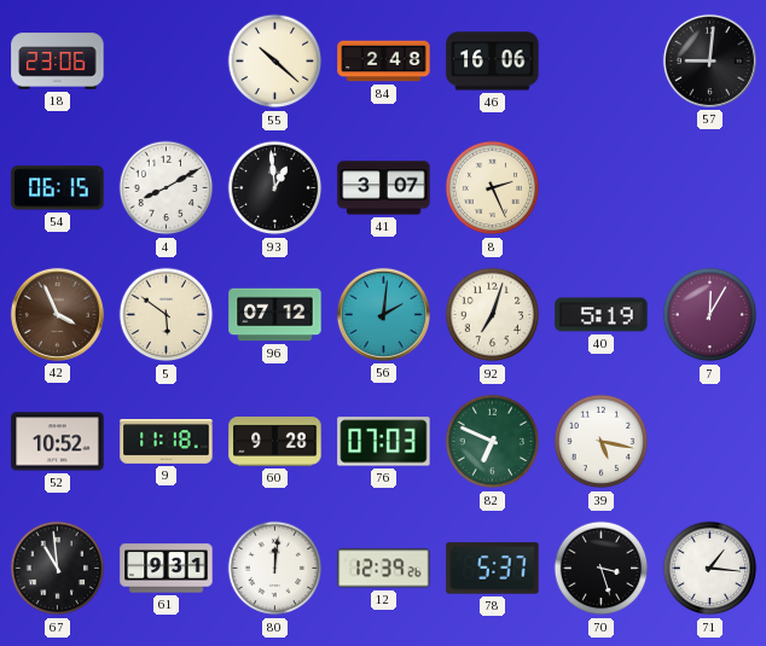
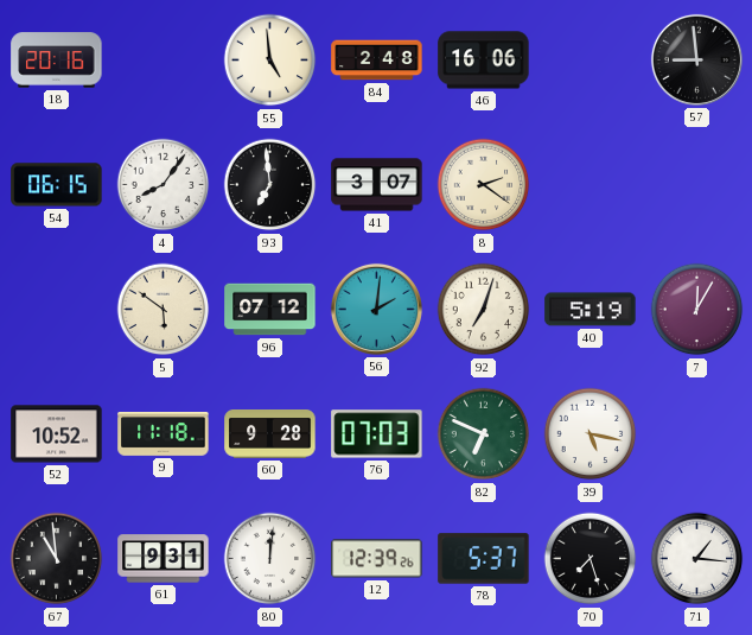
18: 23:06 -> 20:16 (57, 61)
55: 10:22 -> 4:59 (270, 61)
57: 9:01 -> 8:59 (696, 59)
4: 8:10 -> 8:06 (164, 185)
93: 12:59 -> 6:59 (270, 185)
8: 2:26 -> 2:21 (484, 185)
42: 3:56 -> none (57, 314)
70: 3:27 -> 7:27 (591, 559)
